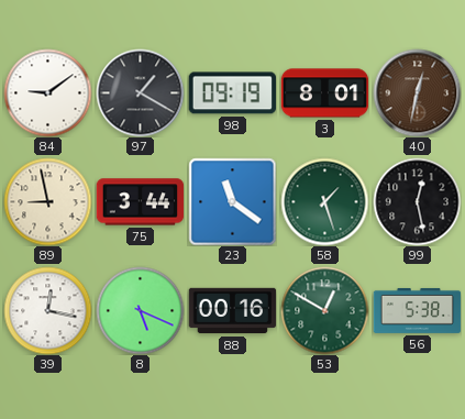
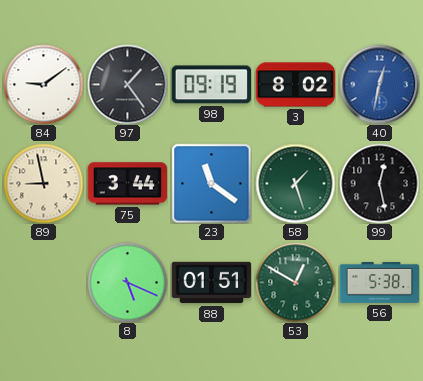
97: 1:20 -> 1:24 (127, 84)
3: 8:01 -> 8:02 (295, 85)
40 dial: brown -> blue (379, 84)
39: 12:17 -> none (47, 310)
88: 00:16 -> 01:51 (211, 283)
